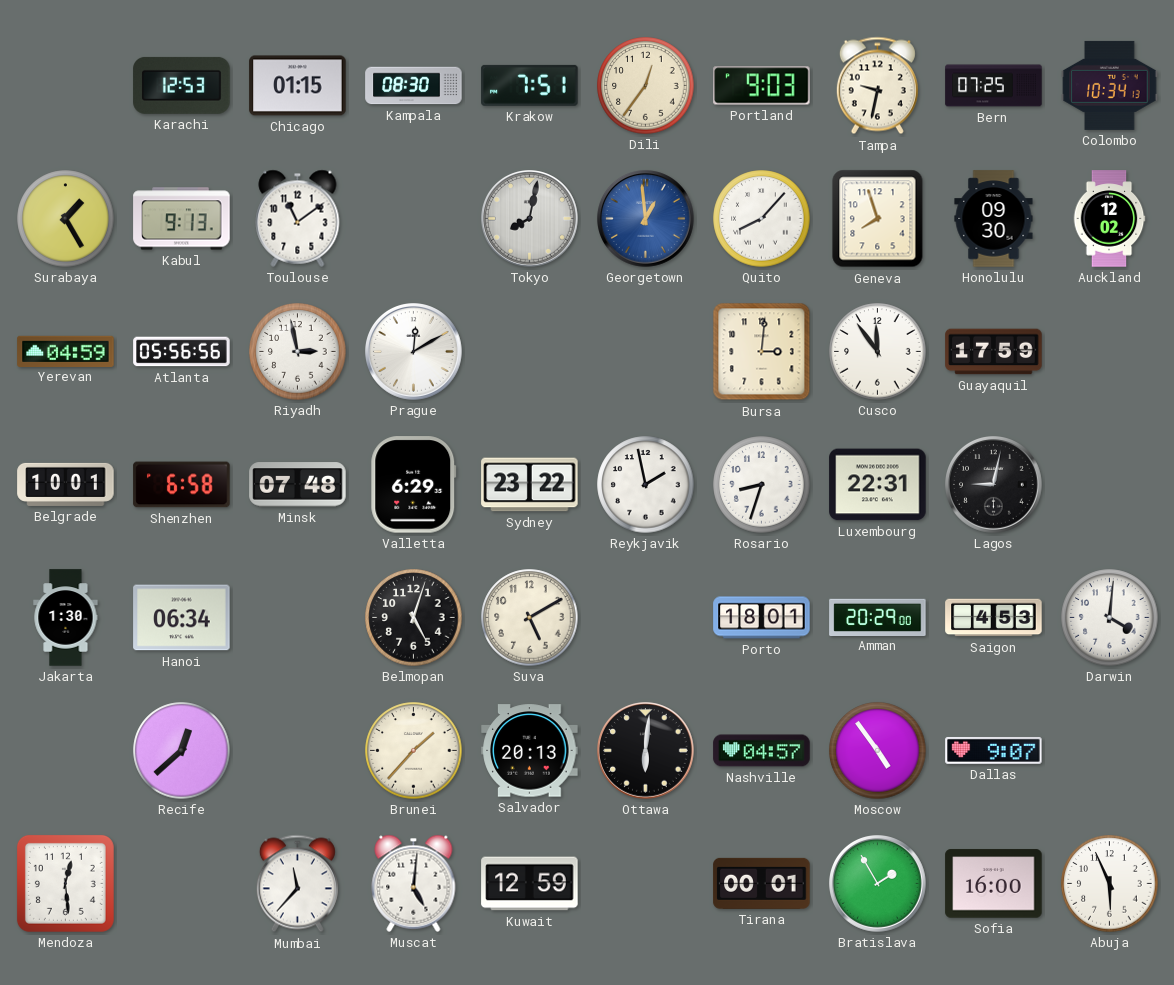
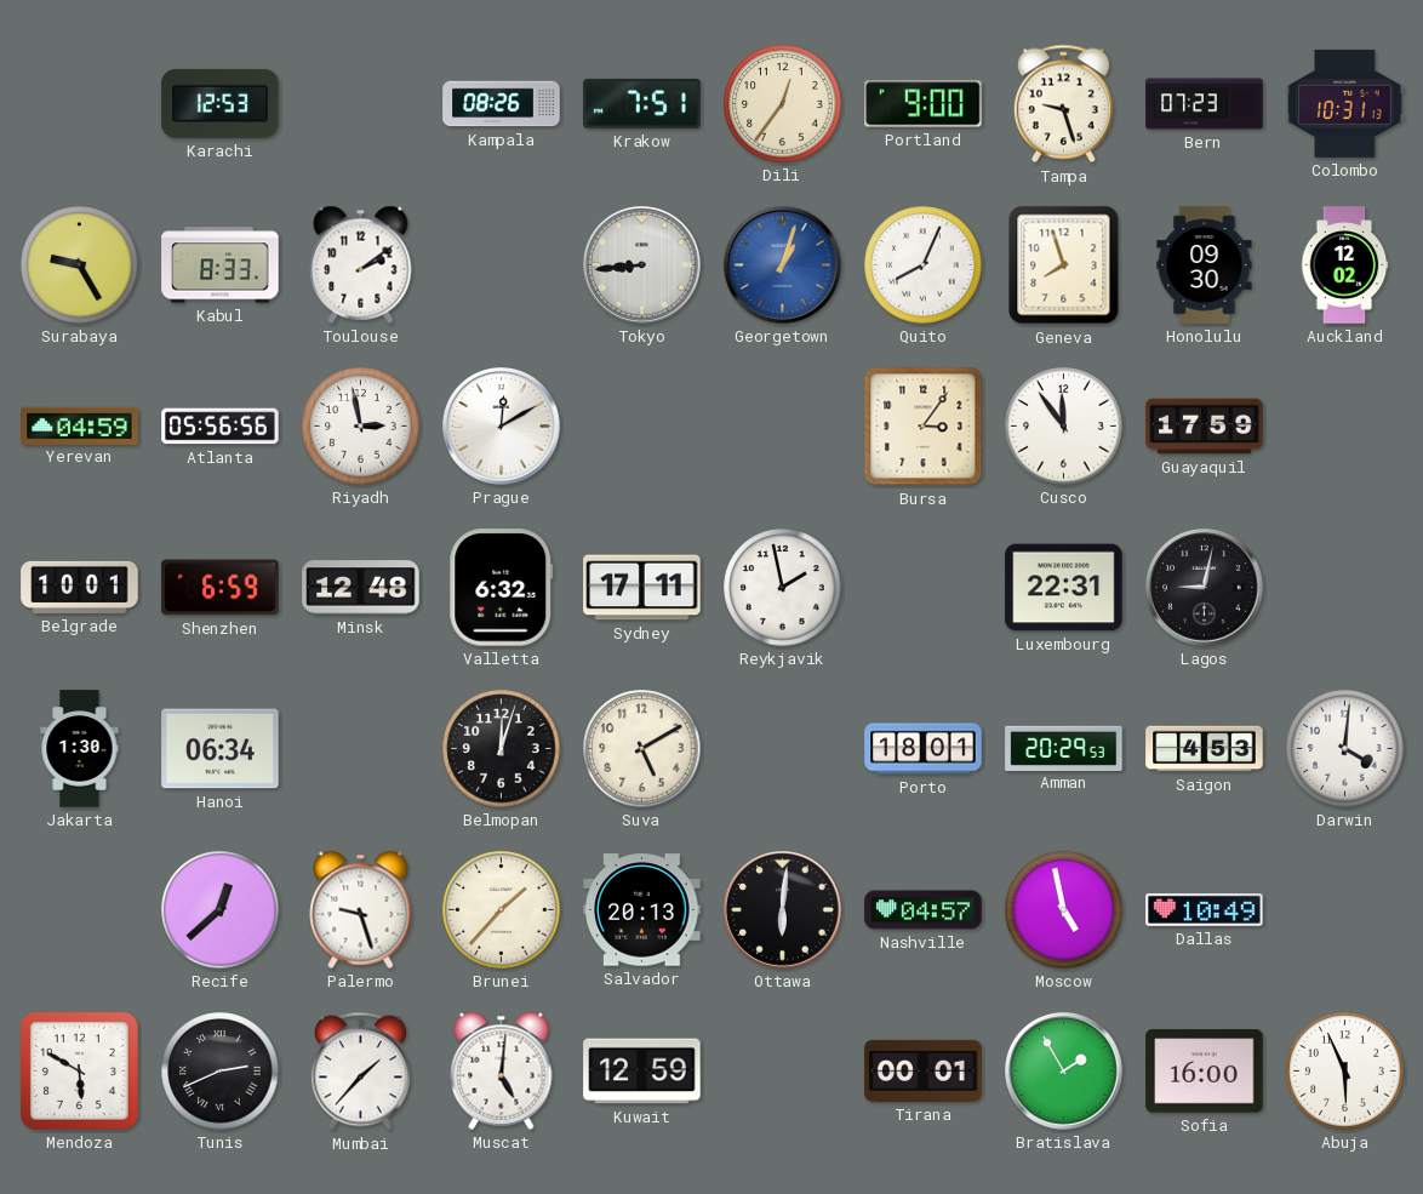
Chicago: 01:15 -> none (298, 86)
Kampala: 08:30 -> 08:26 (502, 104)
Portland: 9:03 -> 9:00 (924, 104)
Tampa: 9:32 -> 9:27 (1063, 104)
Bern: 07:25 -> 07:23 (1205, 104)
Colombo: 10:34 -> 10:31 (1345, 103)
Surabaya: 1:25 -> 9:25 (80, 265)
Kabul: 9:13 -> 8:33 (221, 265)
Toulouse: 11:09 -> 2:09 (361, 264)
Tokyo: 8:02 -> 8:44 (642, 265)
Georgetown: 12:59 -> 1:03 (783, 265)
Quito: 8:07 -> 8:04 (924, 265)
Bursa: 3:01 -> 3:06 (924, 427)
Shenzhen: 6:58 -> 6:59 (221, 588)
Minsk: 07:48 -> 12:48 (361, 588)
Valletta: 6:29 -> 6:32 (502, 588)
Sydney: 23:22 -> 17:11 (642, 588)
Rosario: 8:33 -> none (762, 485)
Belmopan: 5:03 -> 12:03 (502, 749)
Amman: 20:29:00 -> 20:29:53 (1064, 748)
Palermo: none -> 9:27 (361, 909)
Moscow: 4:54 -> 4:58 (1064, 910)
Dallas: 9:07 -> 10:49 (1205, 909)
Mendoza: 12:29 -> 5:50 (79, 1070)
Tunis: none -> 2:41 (221, 1072)
Mumbai: 11:37 -> 1:37 (360, 1072)
